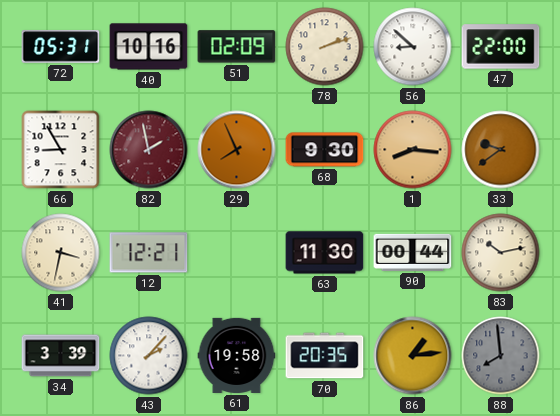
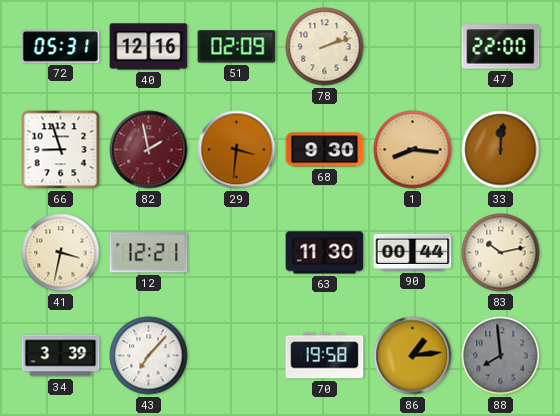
40: 10:16 -> 12:16 (149, 47)
56: 8:52 -> none (413, 47)
66: 8:55 -> 8:57 (61, 150)
29: 7:56 -> 3:31 (237, 150)
33: 9:39 -> 12:01 (501, 150)
43: 2:07 -> 7:07 (149, 356)
61: 19:58 -> none (237, 355)
70: 20:35 -> 19:58 (325, 356)
